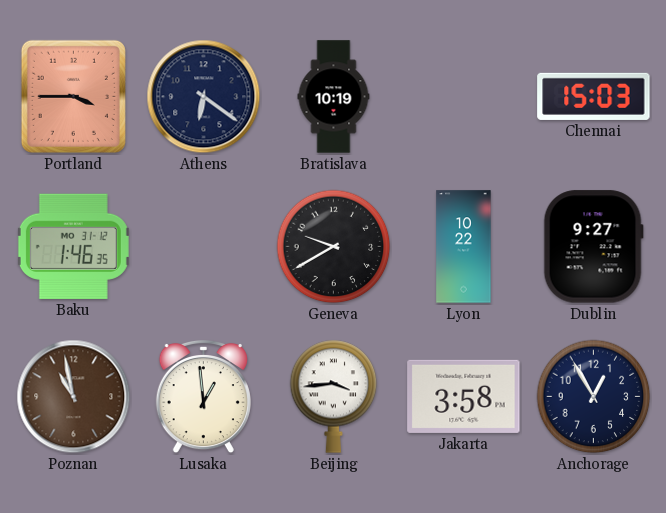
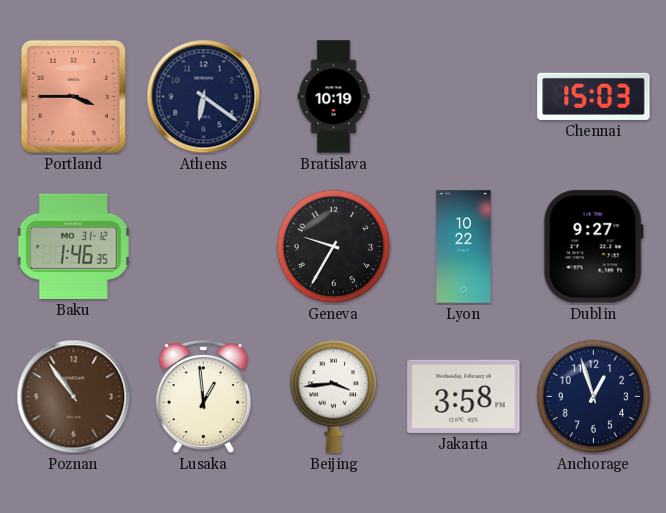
Geneva: 9:40 -> 9:35 (334, 247)
Poznan: 10:58 -> 10:54 (74, 397)
Anchorage: 12:55 -> 12:57 (594, 397)
